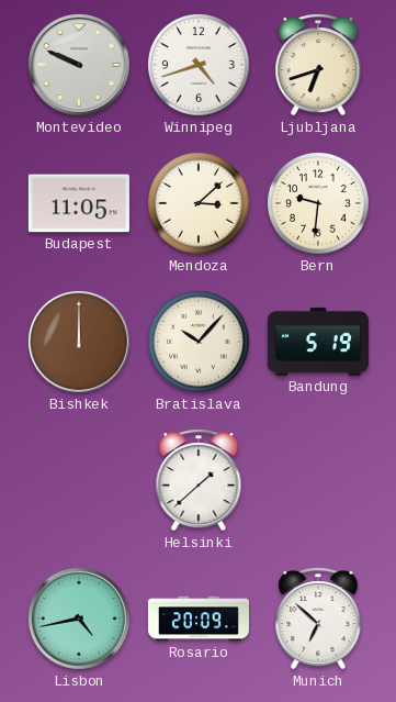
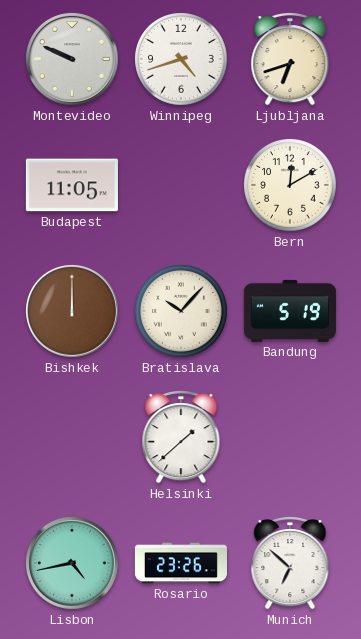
Mendoza: 3:08 -> none (200, 204)
Bern: 9:31 -> 12:10 (291, 186)
Rosario: 20:09 -> 23:26 (181, 563)
